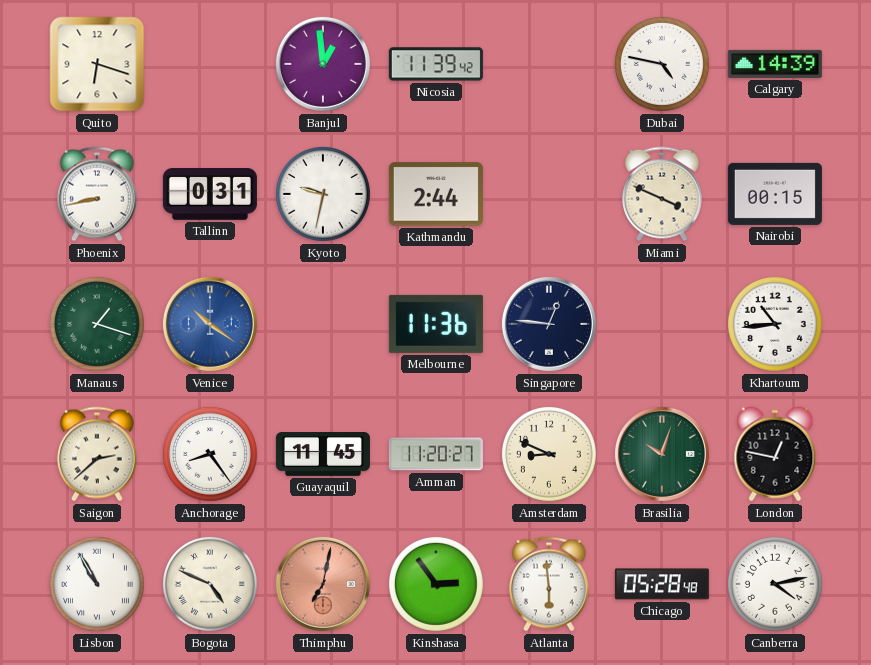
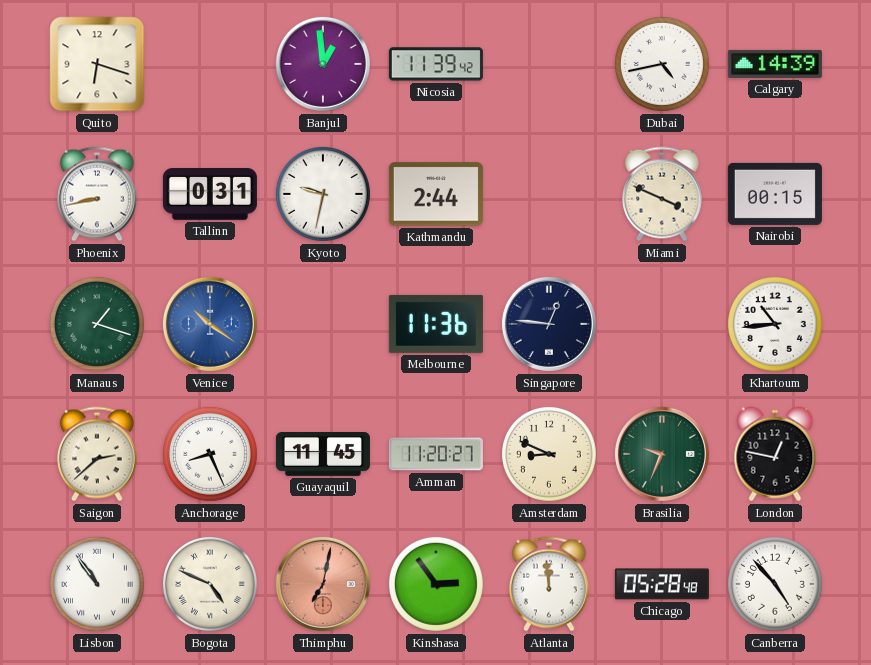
Dubai: 4:47 -> 4:43 (662, 64)
Anchorage: 8:24 -> 8:26 (210, 454)
Brasilia: 10:03 -> 9:34 (662, 454)
Lisbon: 10:55 -> 10:54 (97, 584)
Atlanta: 5:59 -> 11:59 (549, 584)
Canberra: 4:13 -> 4:53 (775, 584)
